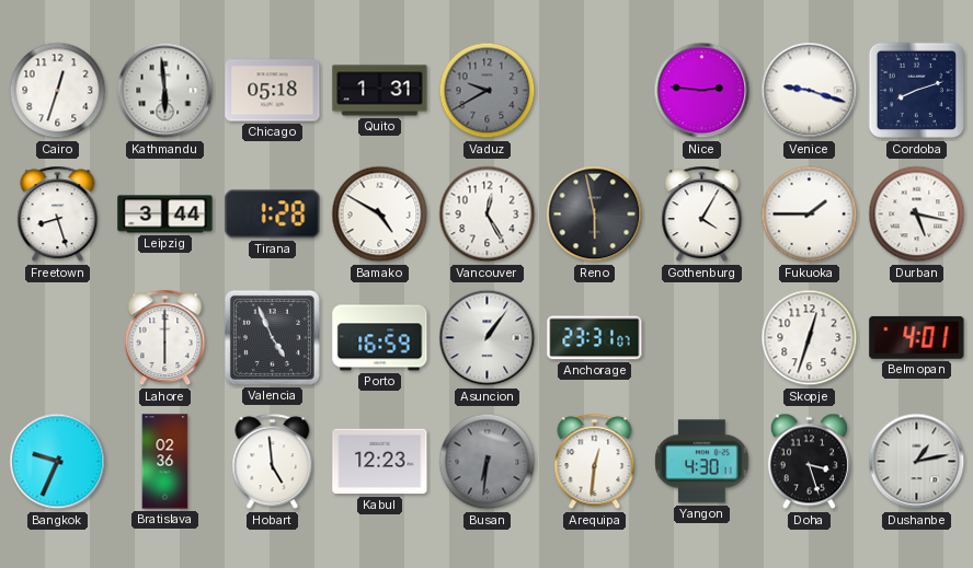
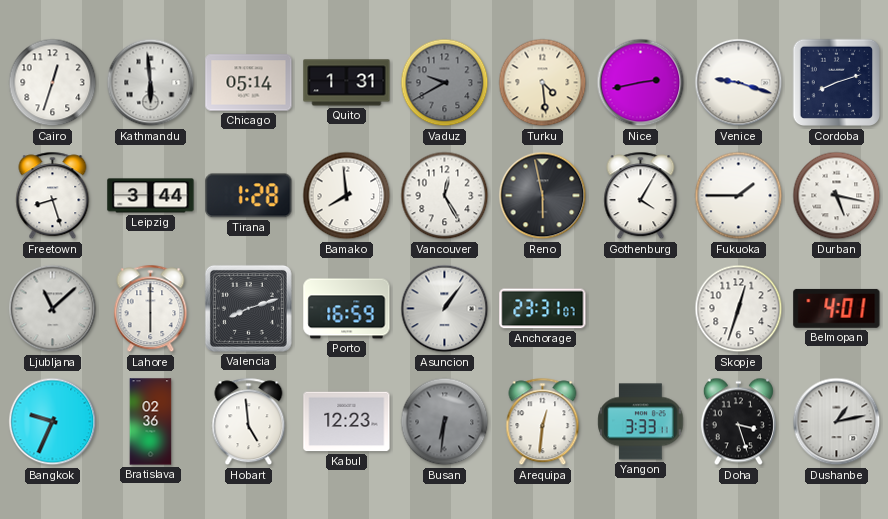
Chicago: 05:18 -> 05:14 (249, 83)
Turku: none -> 4:29 (543, 83)
Nice: 2:46 -> 2:43 (641, 83)
Bamako: 4:50 -> 7:59 (347, 196)
Ljubljana: none -> 11:08 (53, 309)
Valencia: 4:56 -> 8:12 (248, 308)
Yangon: 4:30 -> 3:33 (641, 422)
